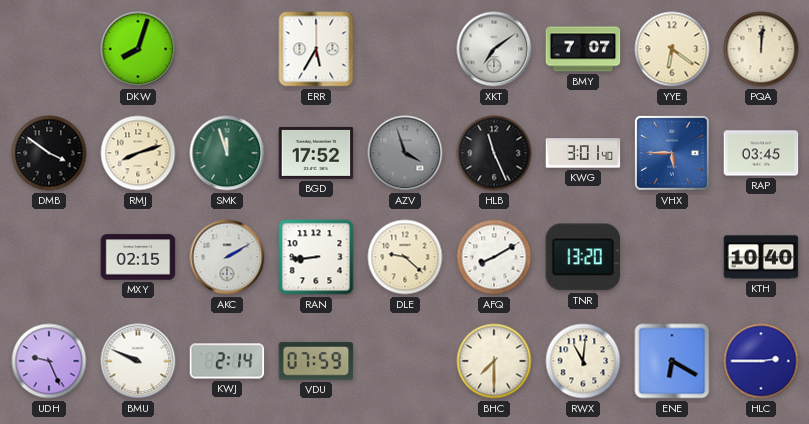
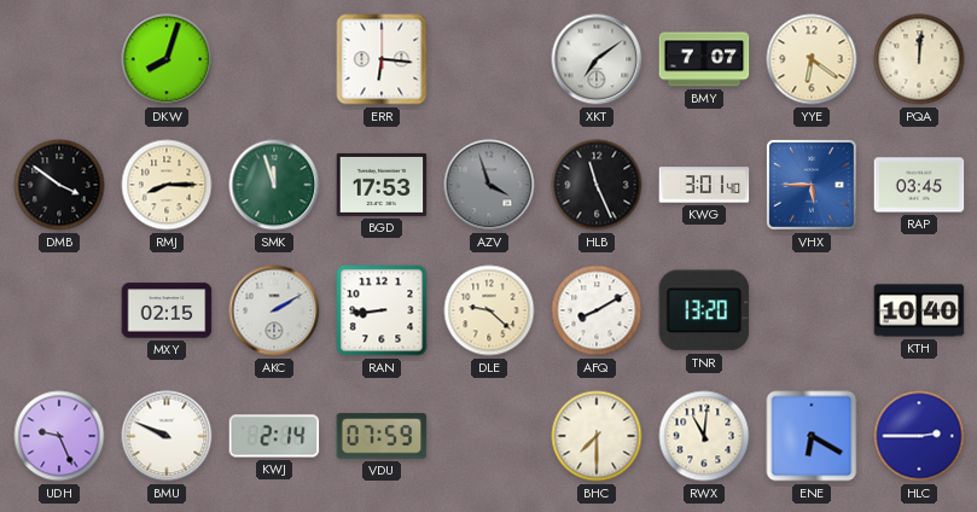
ERR: 5:35 -> 6:16 (382, 59)
RMJ: 8:12 -> 8:15 (167, 185)
BGD: 17:52 -> 17:53 (382, 185)
